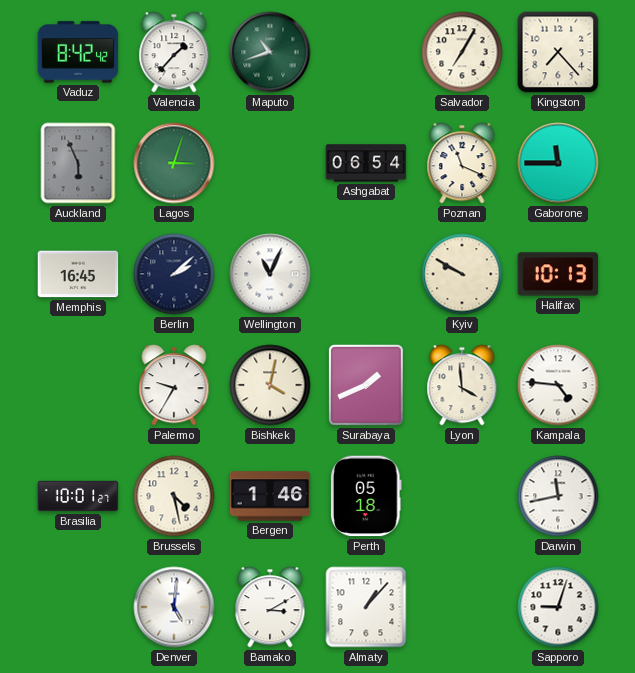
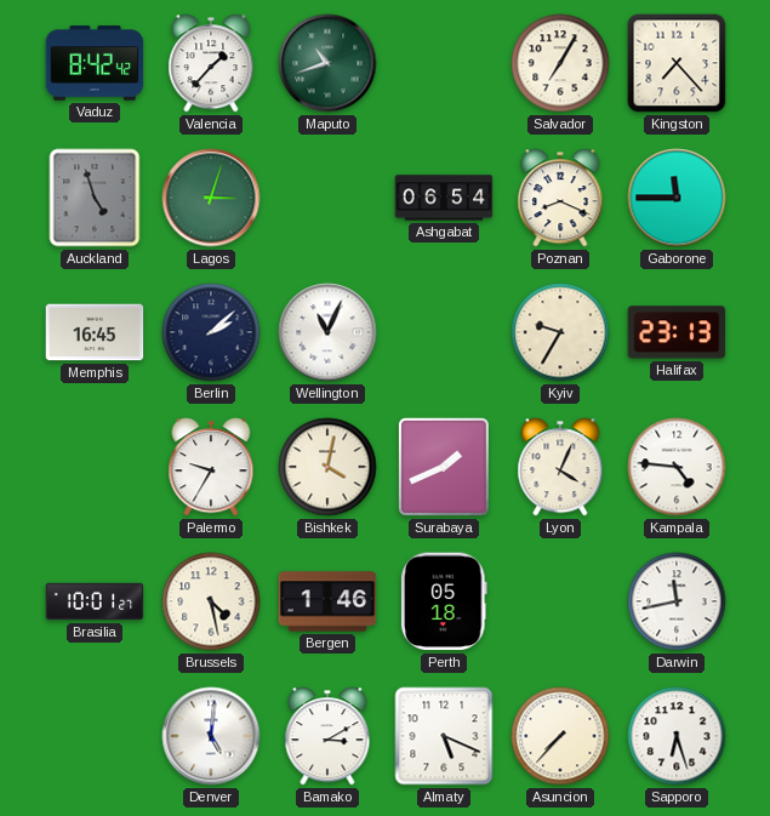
Auckland: 5:56 -> 4:57 (95, 198)
Poznan: 11:19 -> 8:19 (560, 198)
Kyiv: 9:50 -> 9:35 (560, 332)
Halifax: 10:13 -> 23:13 (677, 332)
Lyon: 3:59 -> 4:04 (560, 467)
Almaty: 1:07 -> 5:19 (444, 736)
Asuncion: none -> 7:37 (560, 736)
Sapporo: 9:03 -> 6:27 (677, 736)
